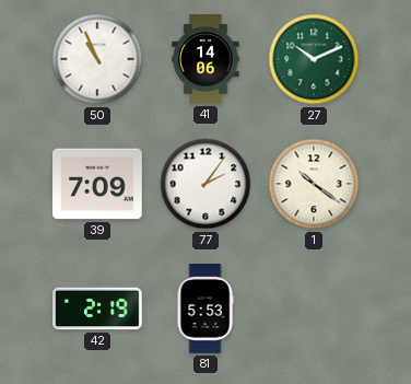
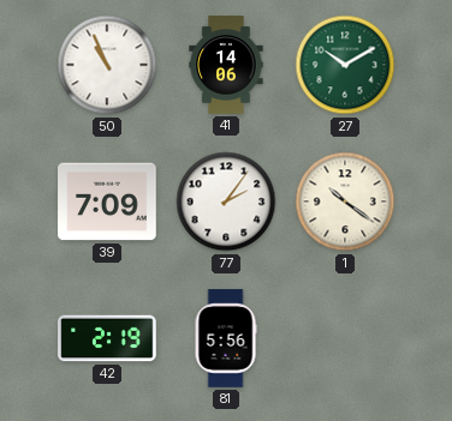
27: 10:11 -> 10:10 (345, 65)
81: 5:53 -> 5:56 (226, 338)
